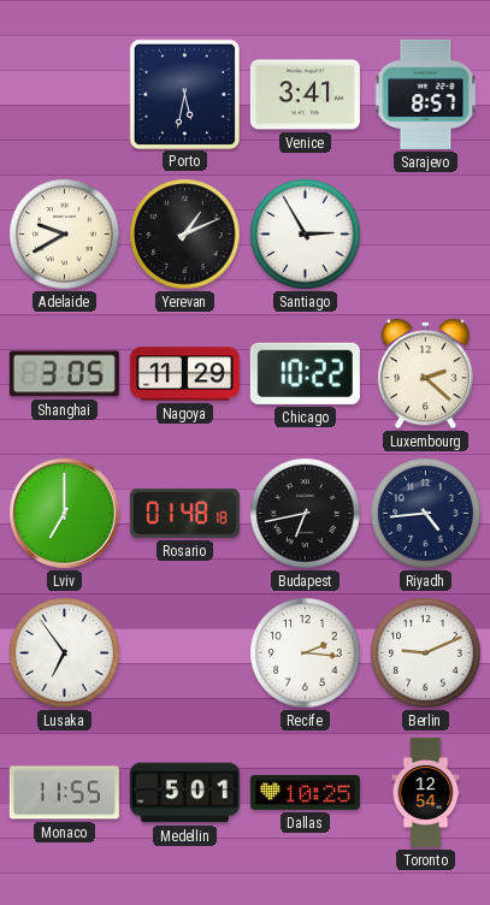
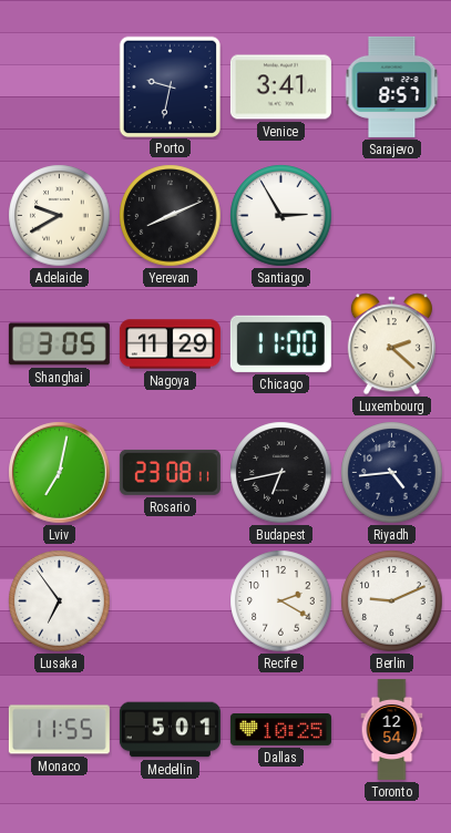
Porto: 5:32 -> 9:32 (170, 86)
Yerevan: 1:11 -> 8:11 (171, 216)
Chicago: 10:22 -> 11:00 (280, 343)
Lviv: 7:00 -> 7:02 (60, 473)
Rosario: 01:48 -> 23:08 (170, 472)
Recife: 2:16 -> 2:20 (281, 601)
